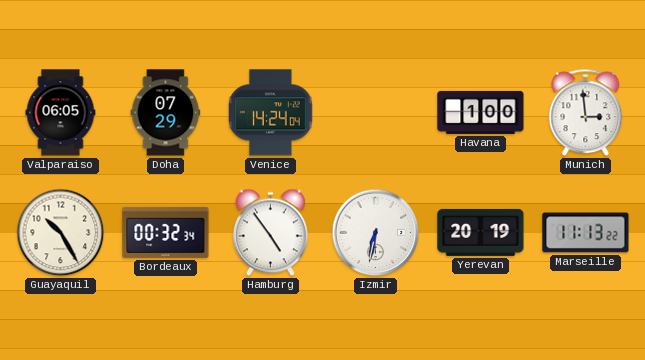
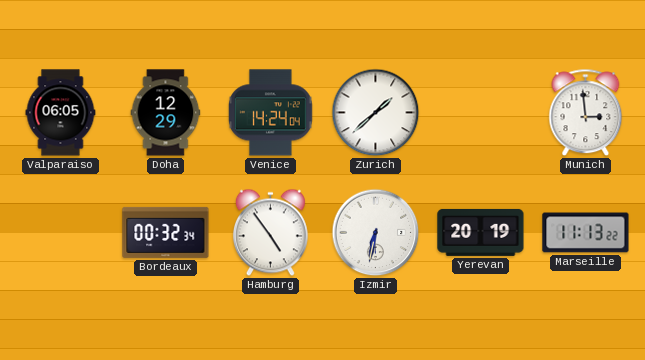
Doha: 07:29 -> 12:29 (166, 113)
Zurich: none -> 1:38 (376, 113)
Havana: 1:00 -> none (481, 112)
Guayaquil: 10:25 -> none (61, 233)
